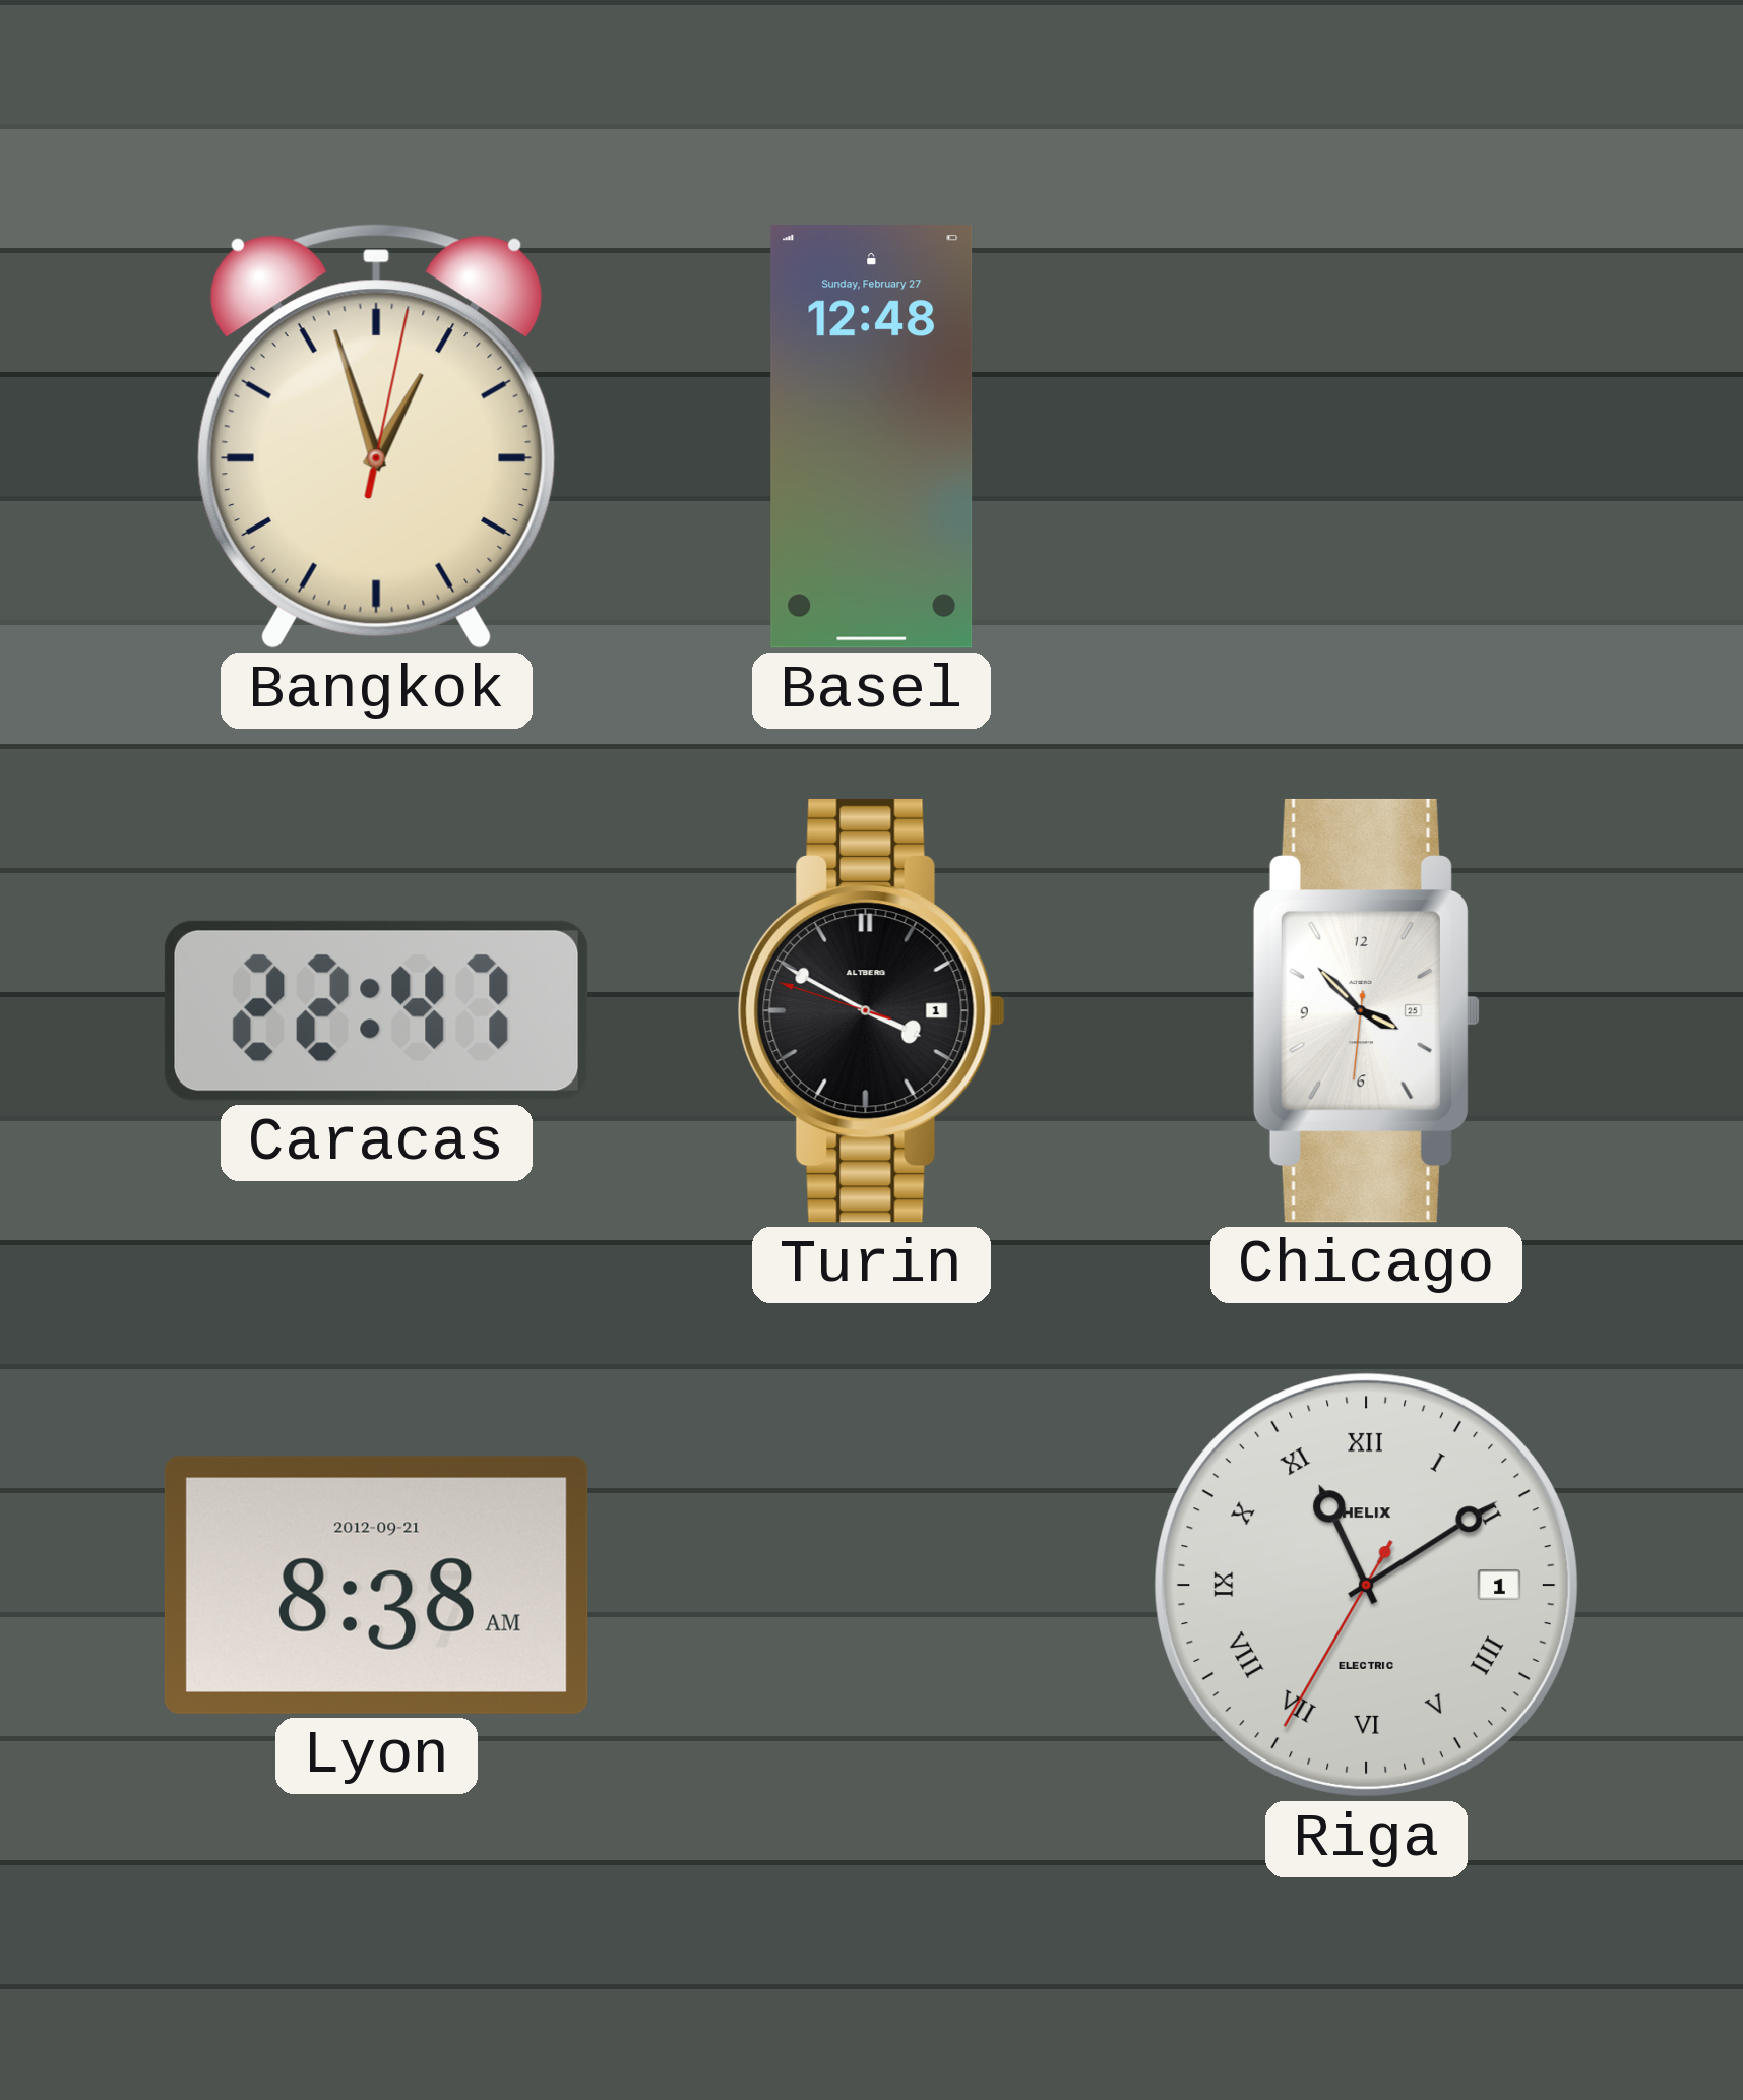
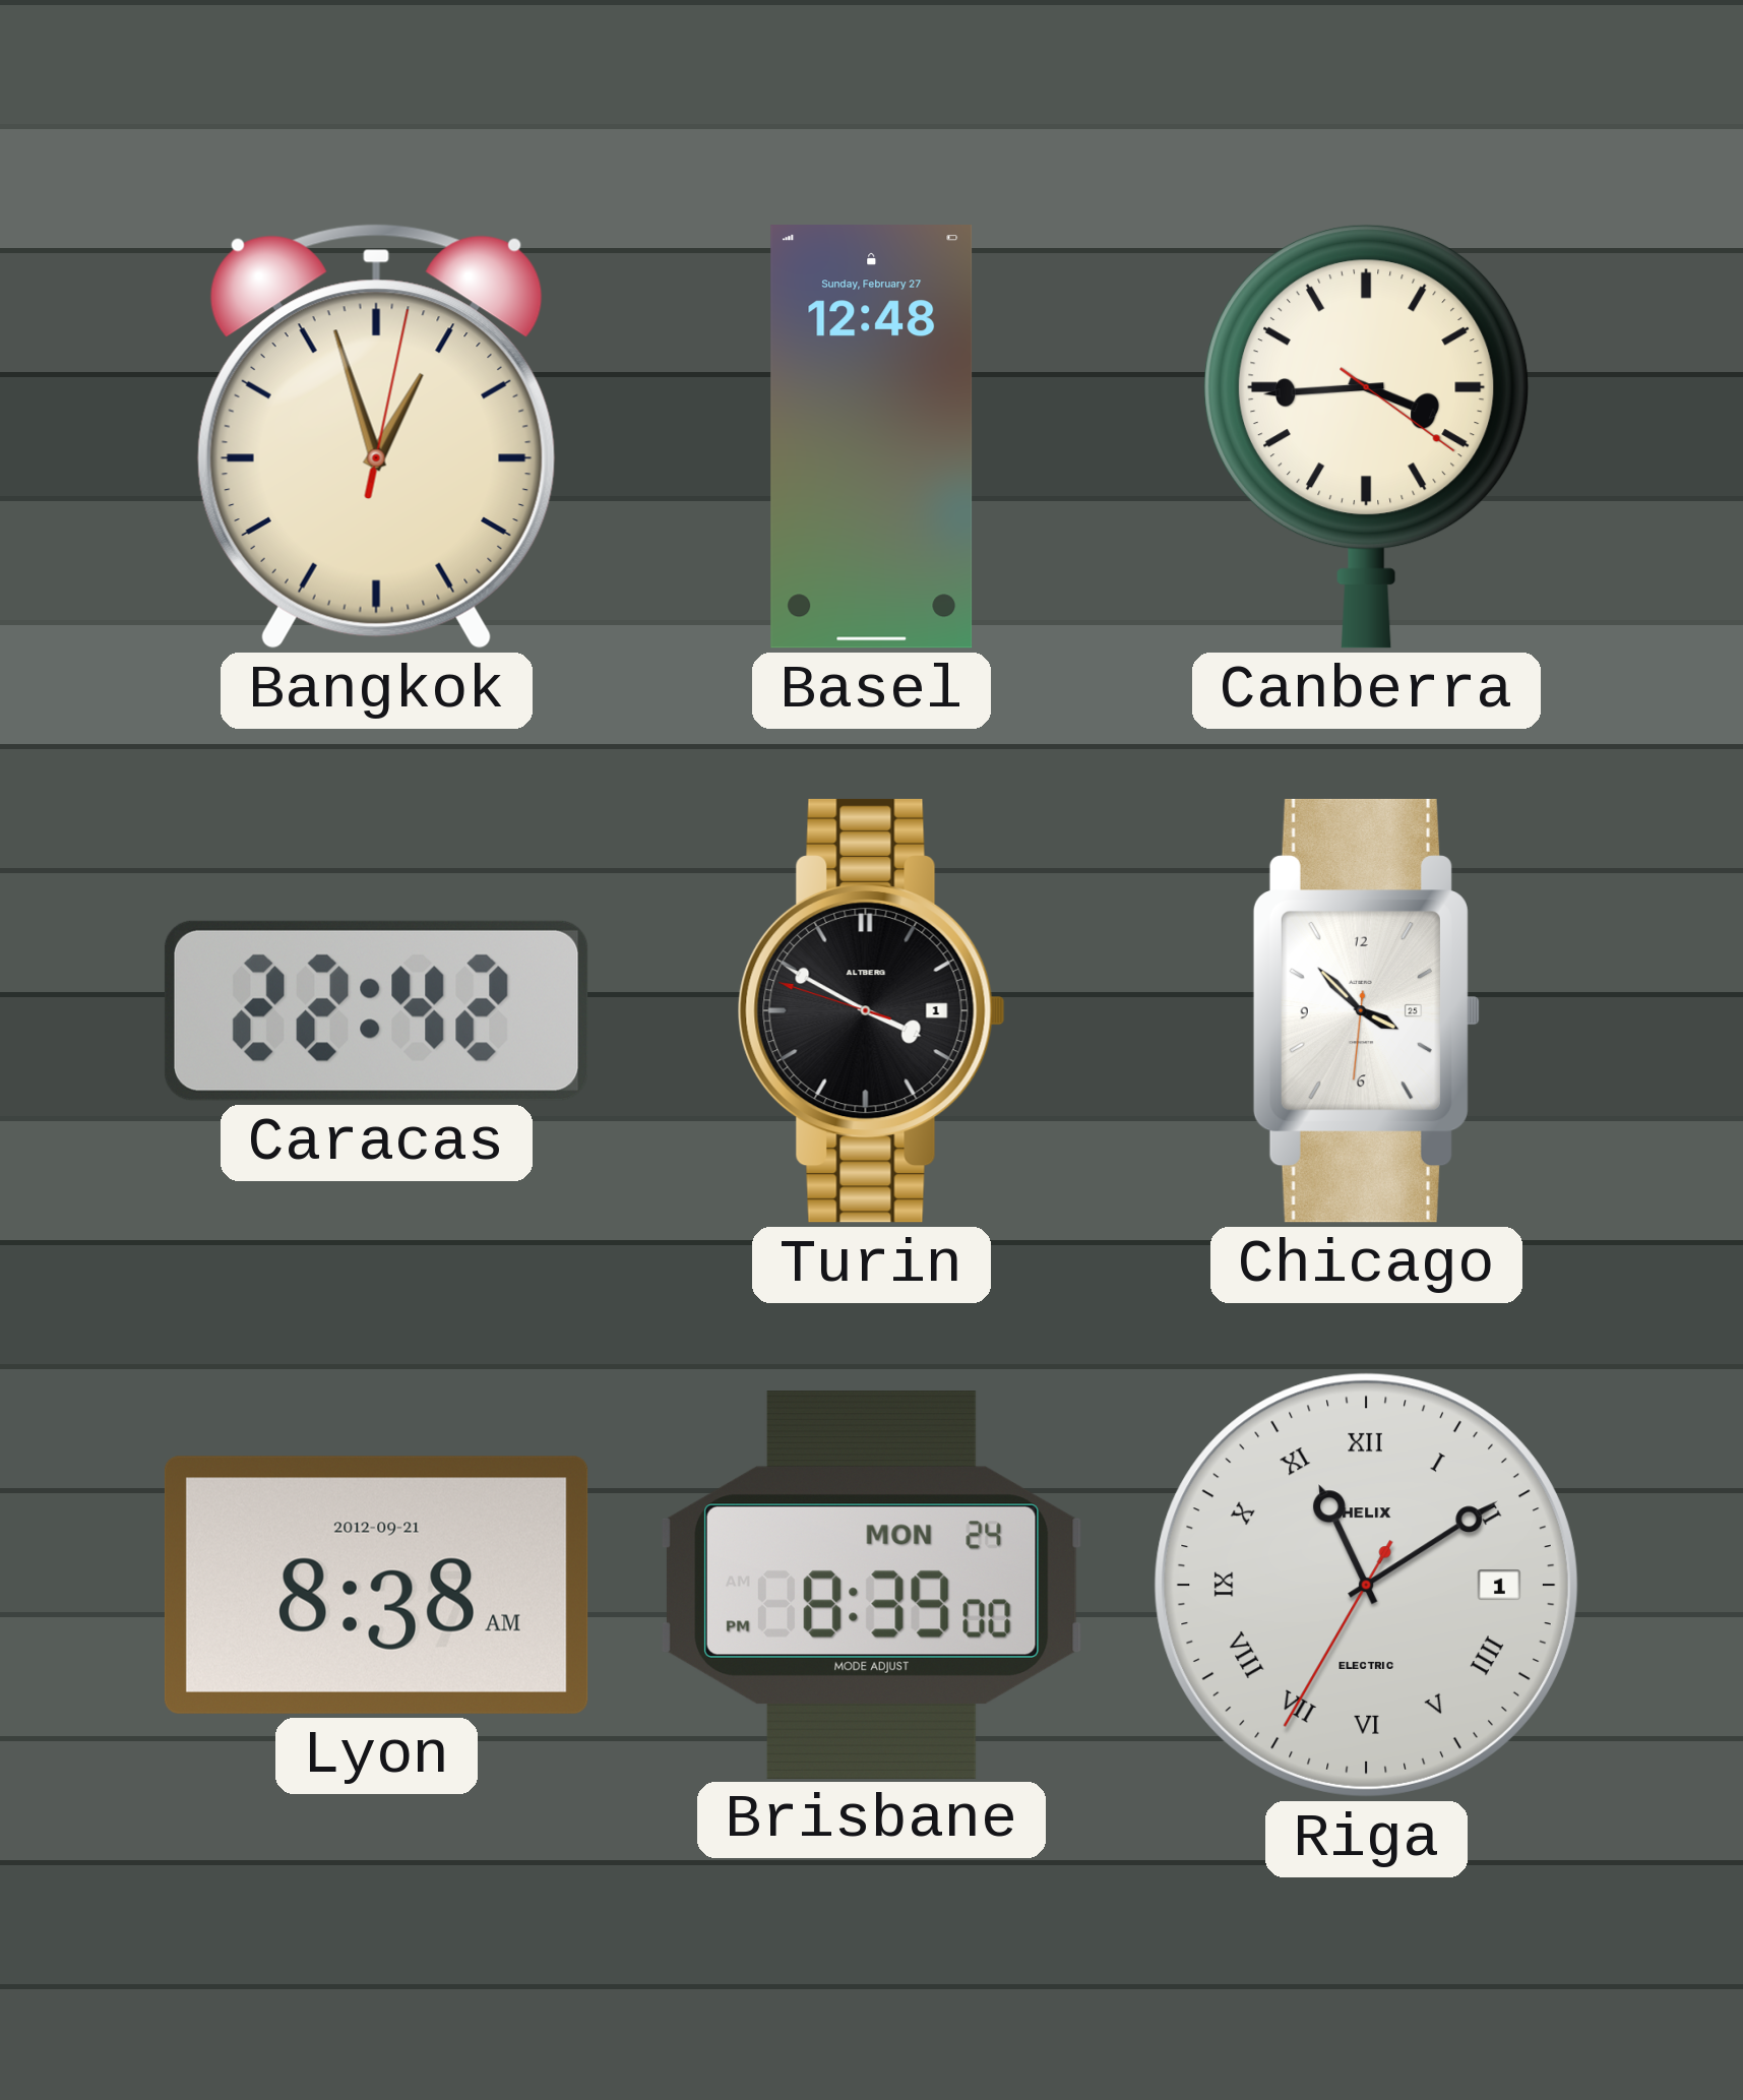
Canberra: none -> 3:44 (1367, 437)
Caracas: 22:47 -> 22:42 (376, 1010)
Brisbane: none -> 8:39 (871, 1585)
